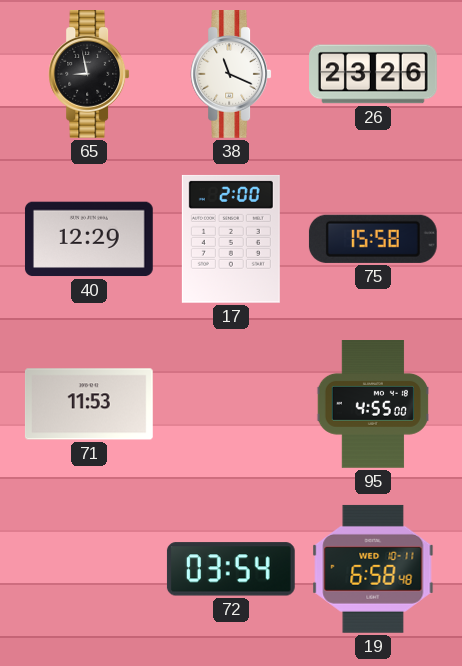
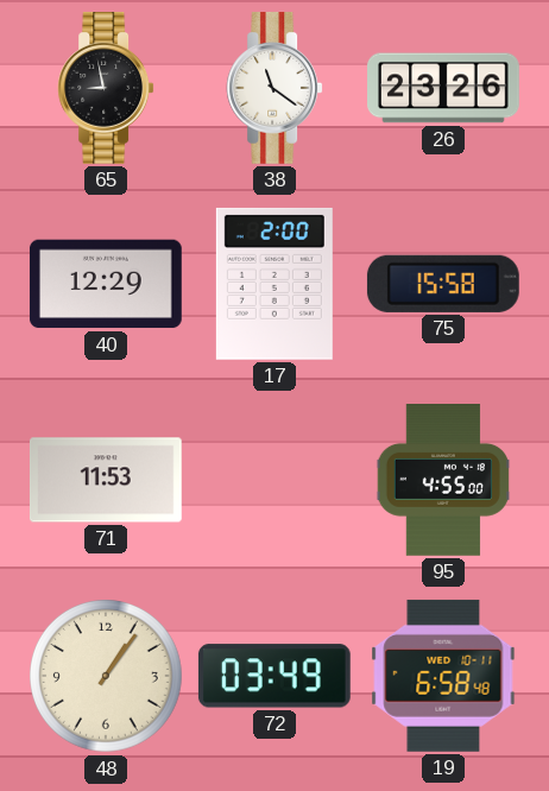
38: 11:19 -> 11:21 (274, 89)
48: none -> 1:06 (107, 677)
72: 03:54 -> 03:49 (274, 676)
